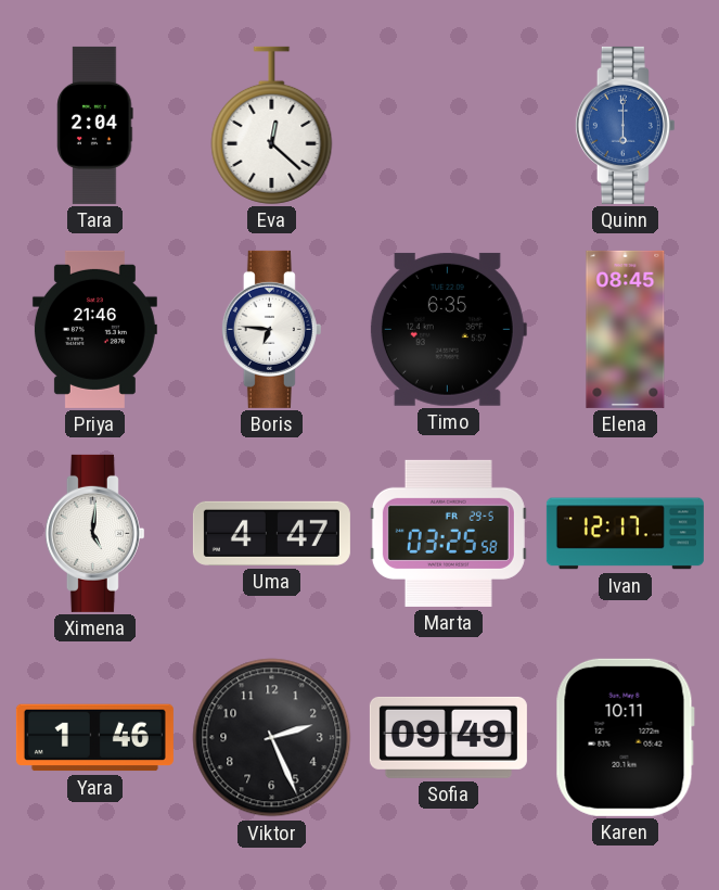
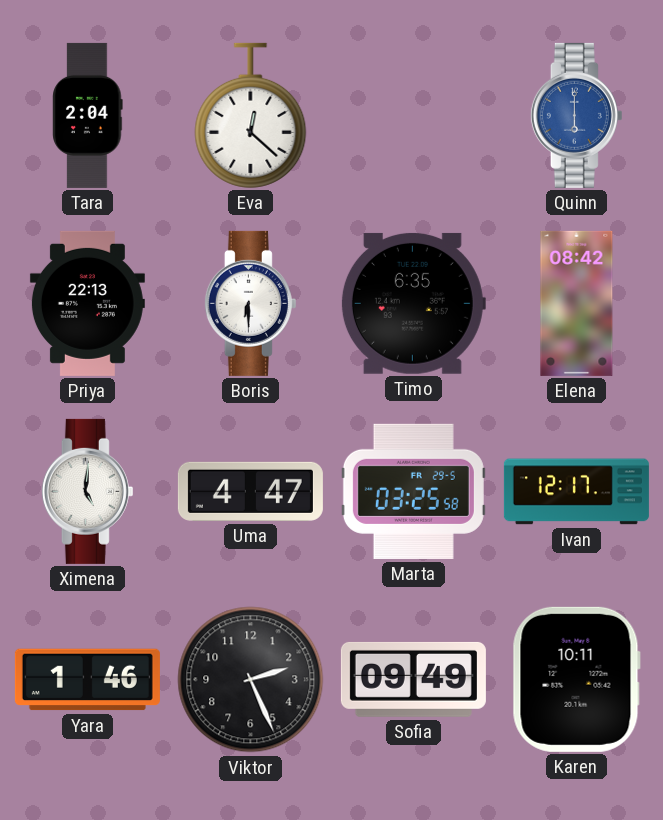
Priya: 21:46 -> 22:13 (87, 303)
Boris: 6:46 -> 6:30 (250, 303)
Elena: 08:45 -> 08:42 (577, 303)
